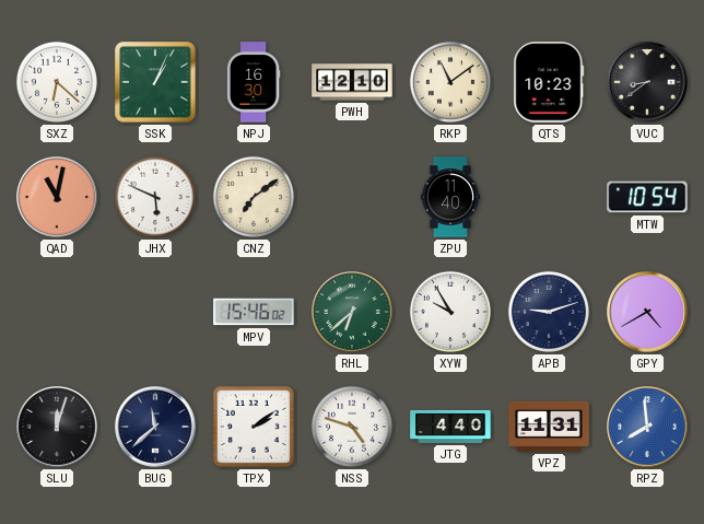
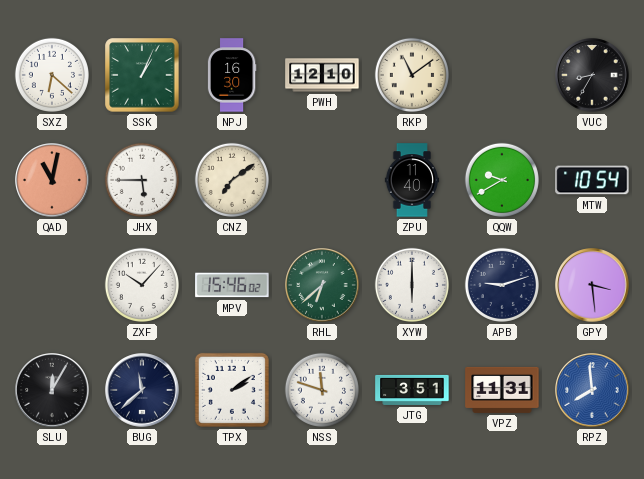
QTS: 10:23 -> none (549, 82)
VUC: 8:39 -> 8:35 (592, 75)
JHX: 5:49 -> 5:45 (142, 180)
QQW: none -> 9:40 (502, 180)
ZXF: none -> 10:07 (142, 285)
XYW: 9:55 -> 6:00 (412, 285)
GPY: 4:40 -> 3:29 (592, 285)
SLU: 12:03 -> 12:05 (52, 390)
NSS: 4:48 -> 11:48 (322, 390)
JTG: 4:40 -> 3:51 (412, 390)
